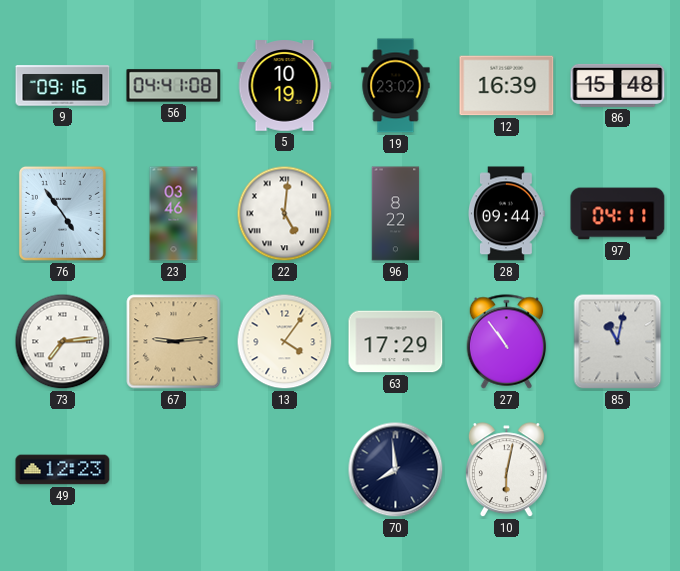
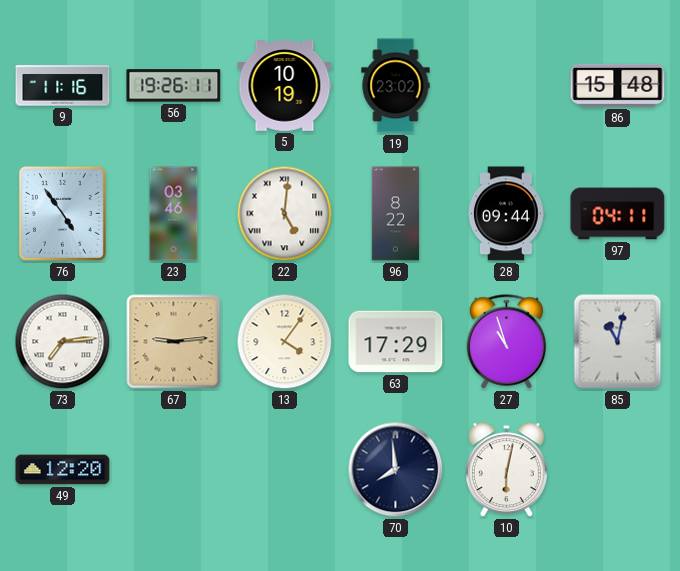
9: 09:16 -> 11:16 (63, 86)
56: 04:41 -> 19:26 (174, 86)
12: 16:39 -> none (507, 86)
27: 10:54 -> 10:57 (507, 342)
49: 12:23 -> 12:20 (63, 470)
